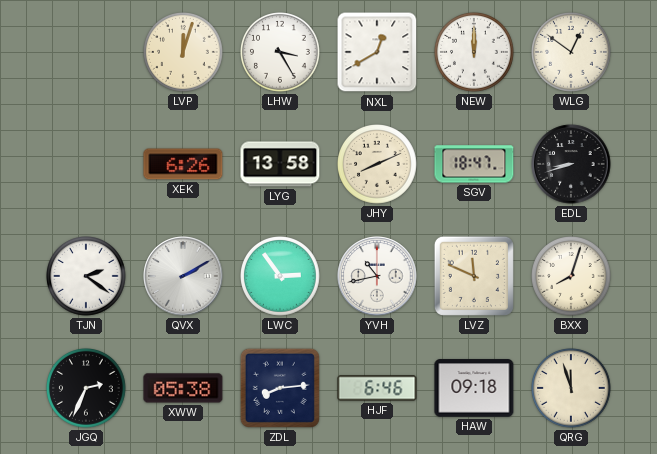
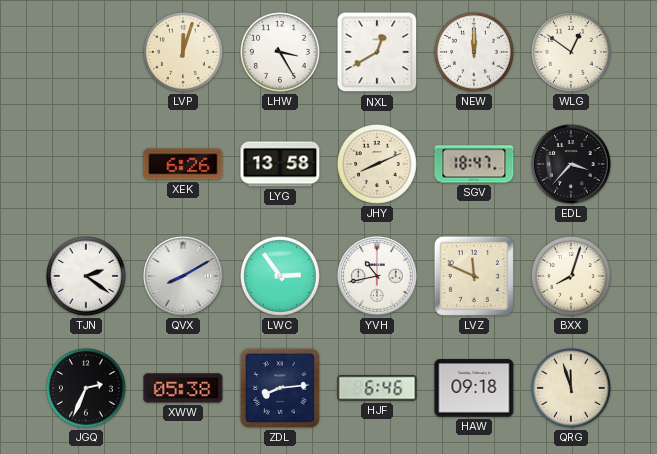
EDL: 8:42 -> 3:37 (571, 164)
QVX: 2:10 -> 8:10 (183, 276)
